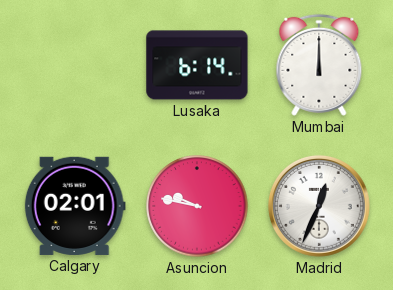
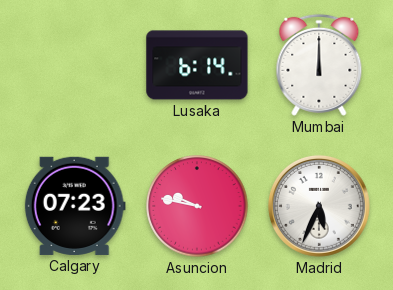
Calgary: 02:01 -> 07:23 (75, 206)
Madrid: 12:34 -> 5:34 (319, 206)
